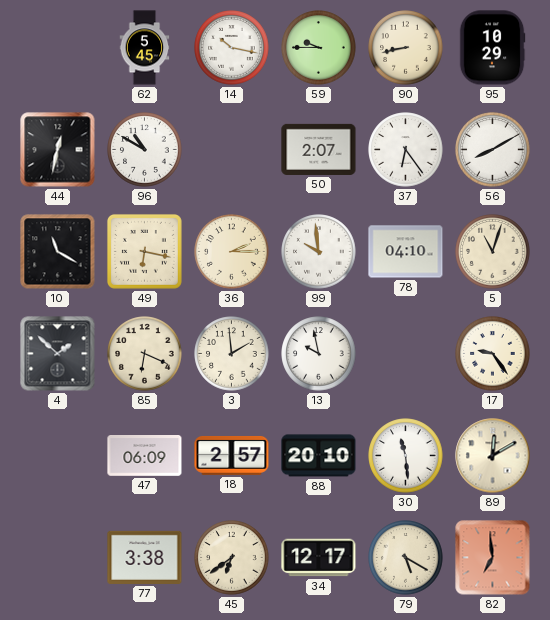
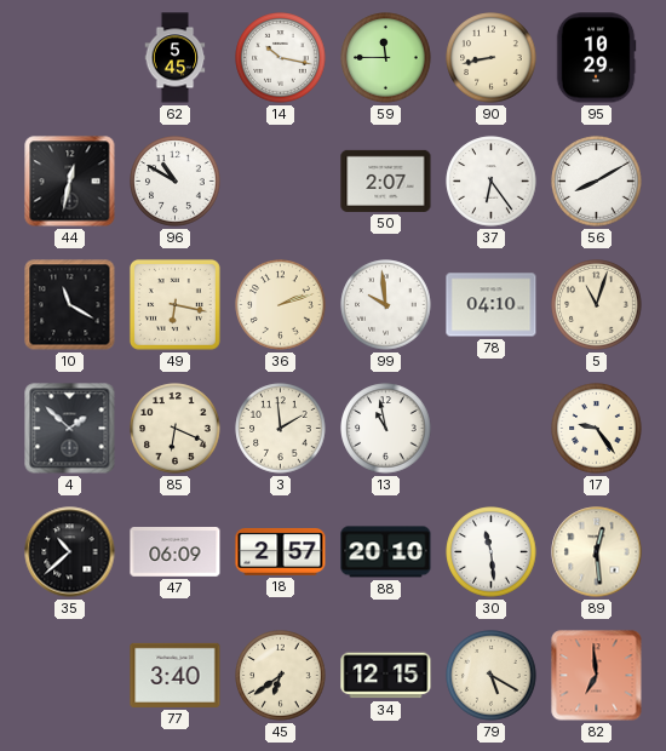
59: 9:45 -> 11:45 (386, 58)
36: 2:15 -> 2:12 (281, 305)
13: 9:58 -> 10:58 (386, 429)
35: none -> 10:38 (70, 552)
89: 12:10 -> 12:29 (597, 552)
77: 3:38 -> 3:40 (176, 675)
34: 12:17 -> 12:15 (386, 676)
